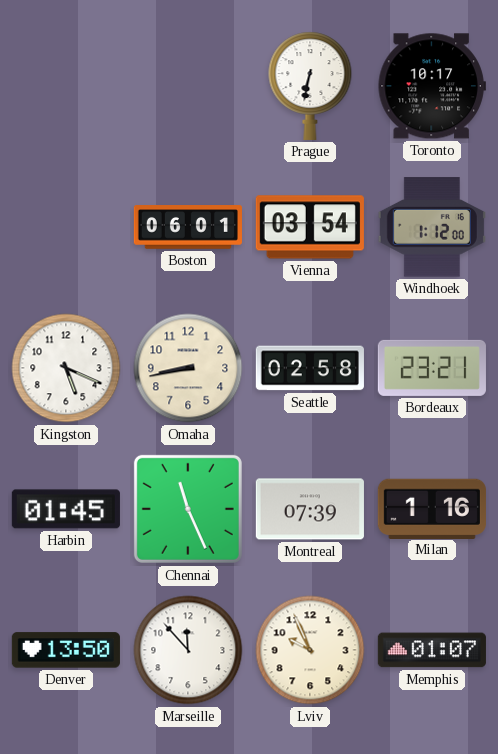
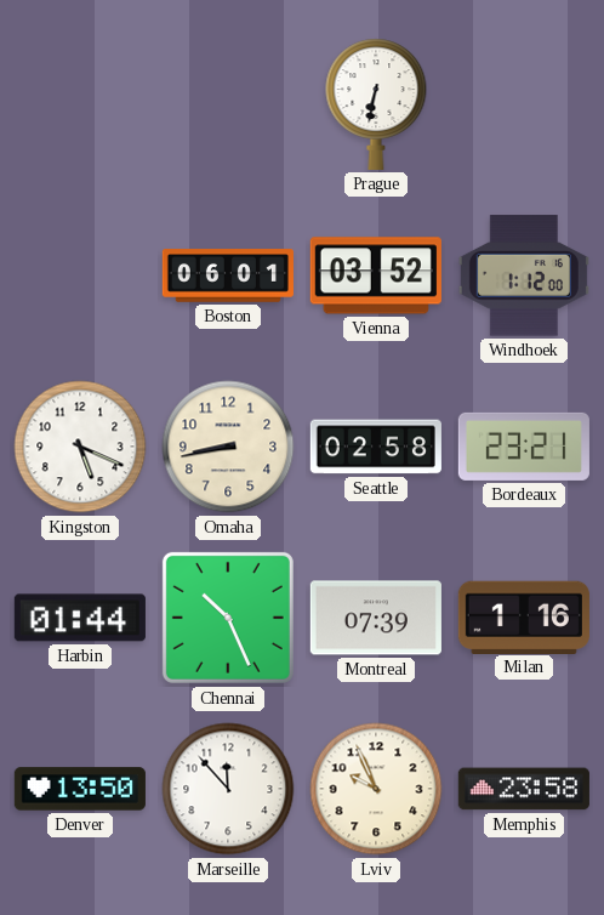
Toronto: 10:17 -> none (432, 86)
Vienna: 03:54 -> 03:52 (376, 275)
Harbin: 01:45 -> 01:44 (80, 618)
Chennai: 11:26 -> 10:26 (228, 618)
Memphis: 01:07 -> 23:58 (524, 789)
